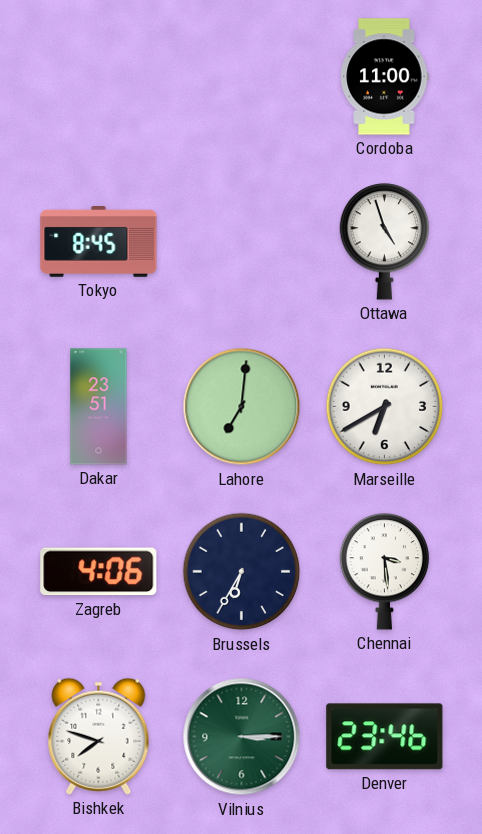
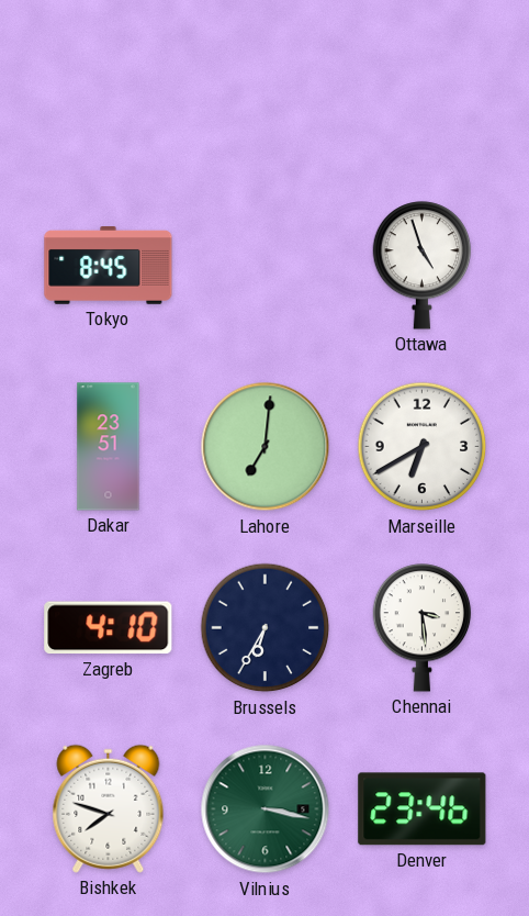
Cordoba: 11:00 -> none (385, 77)
Zagreb: 4:06 -> 4:10 (109, 628)
Vilnius: 3:15 -> 3:17 (266, 809)
